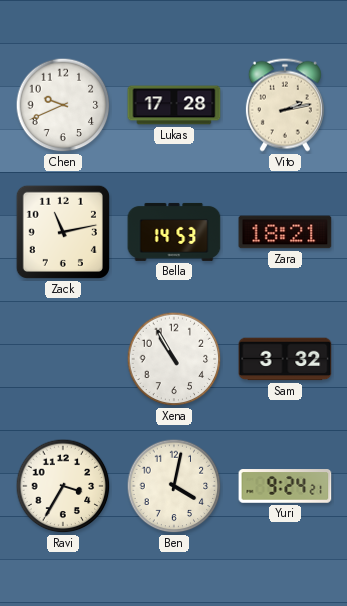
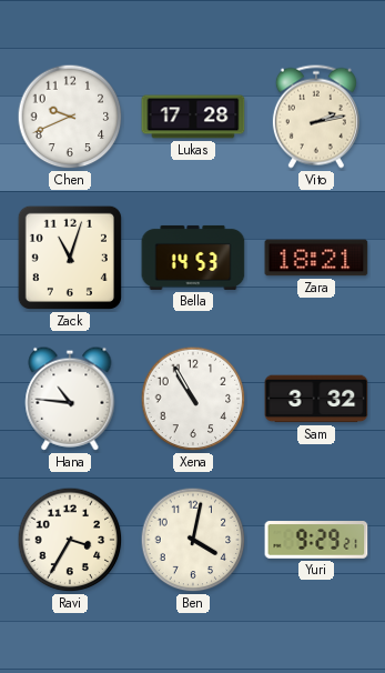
Zack: 11:13 -> 11:03 (70, 258)
Hana: none -> 10:46 (70, 399)
Yuri: 9:24 -> 9:29 (316, 540)
